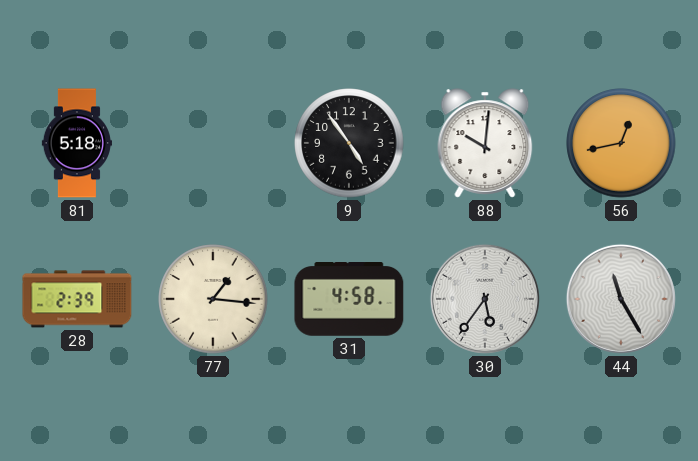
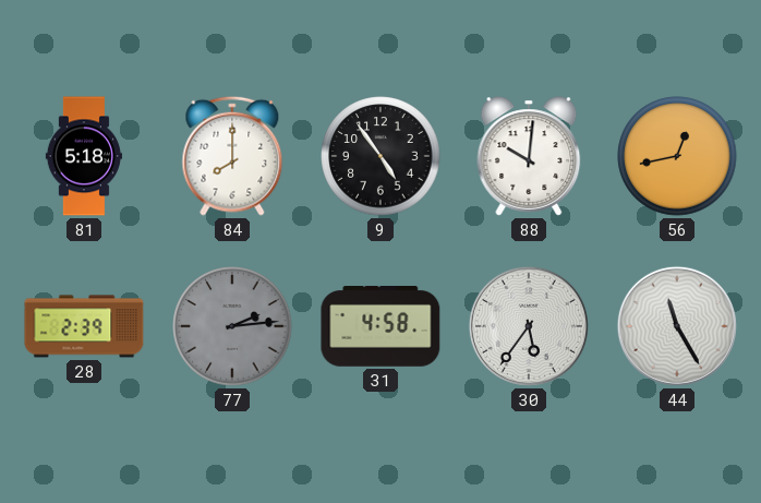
84: none -> 8:00 (232, 156)
77: 1:16 -> 2:14 (232, 326)
77 dial: cream -> grey (232, 326)
